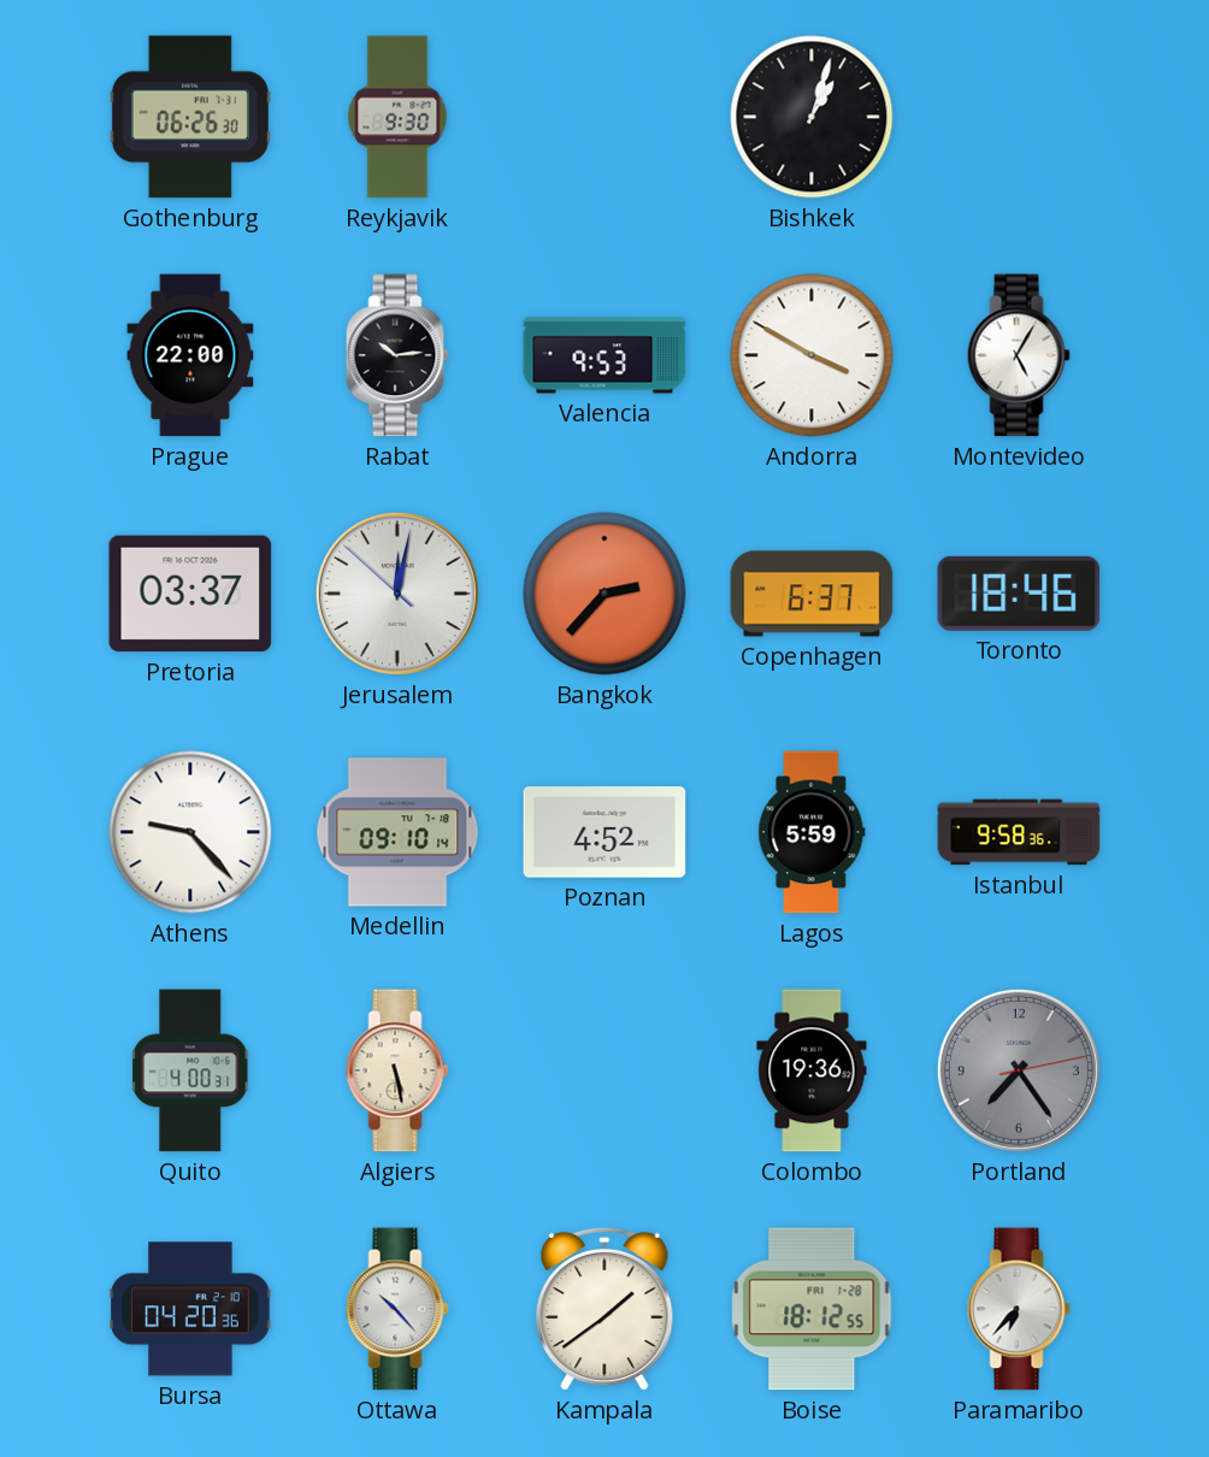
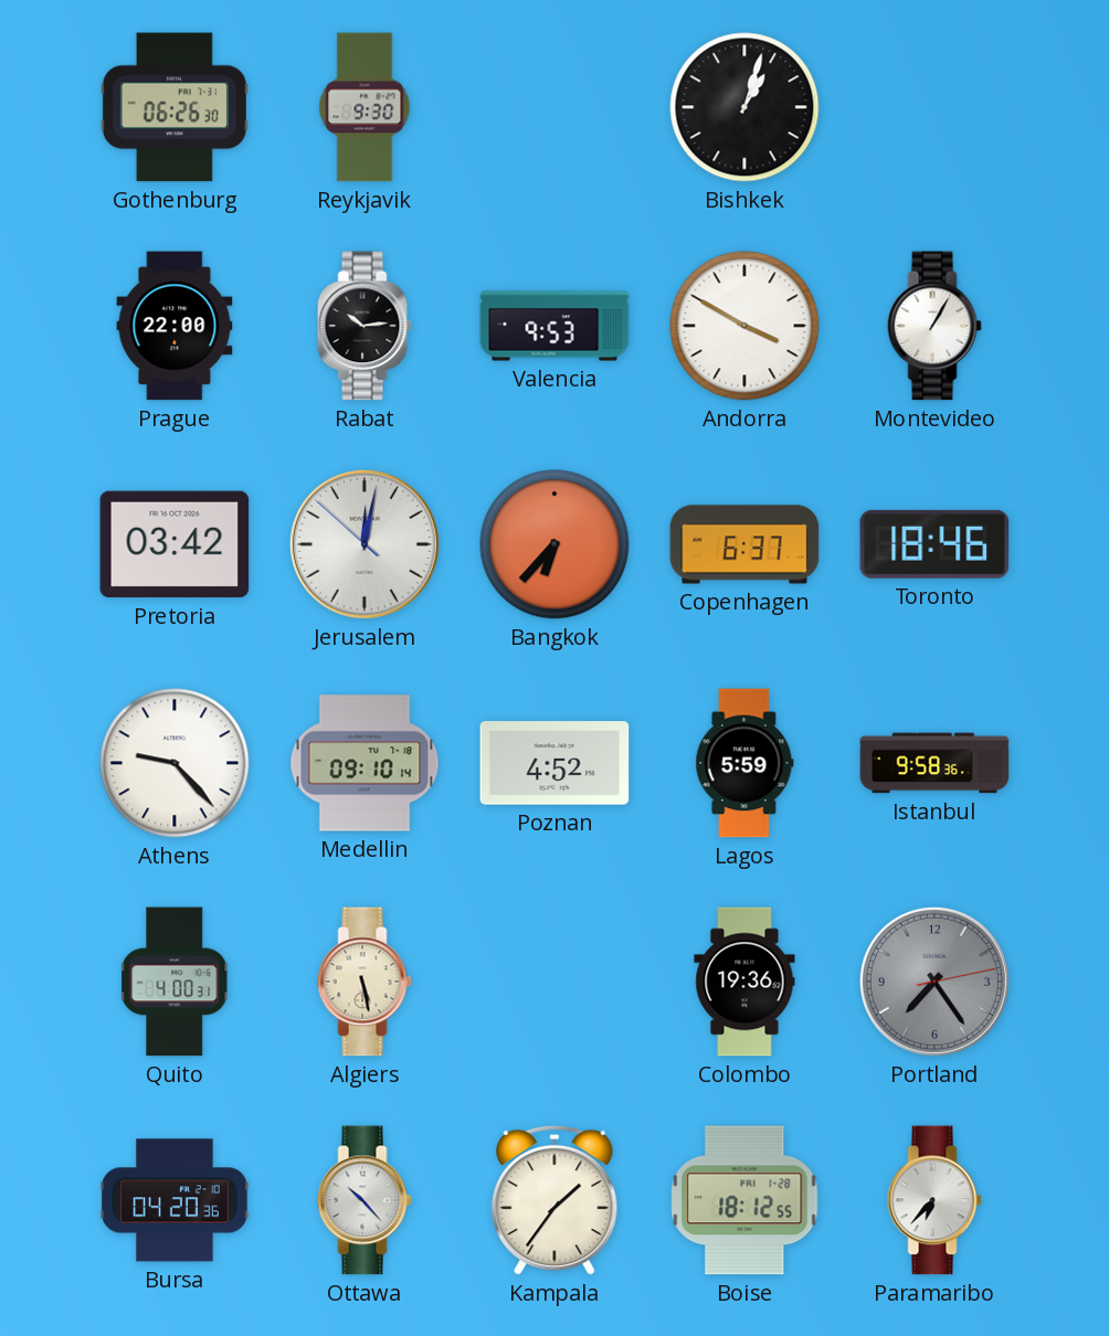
Montevideo: 5:05 -> 1:05 (934, 326)
Pretoria: 03:37 -> 03:42 (175, 544)
Bangkok: 2:37 -> 6:37 (554, 544)
Kampala: 1:39 -> 1:36 (554, 1200)
